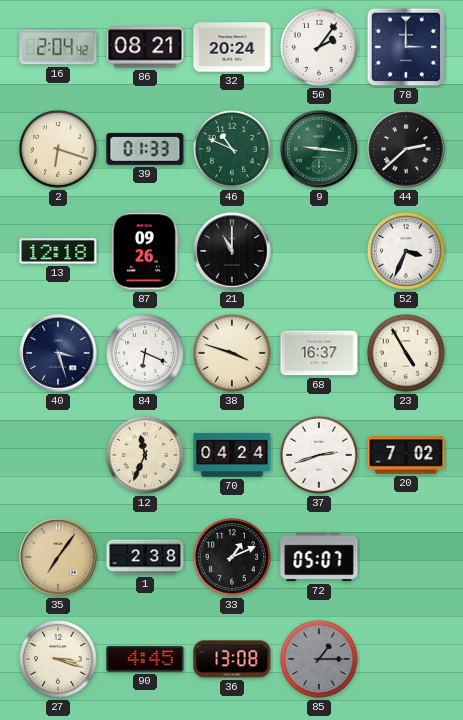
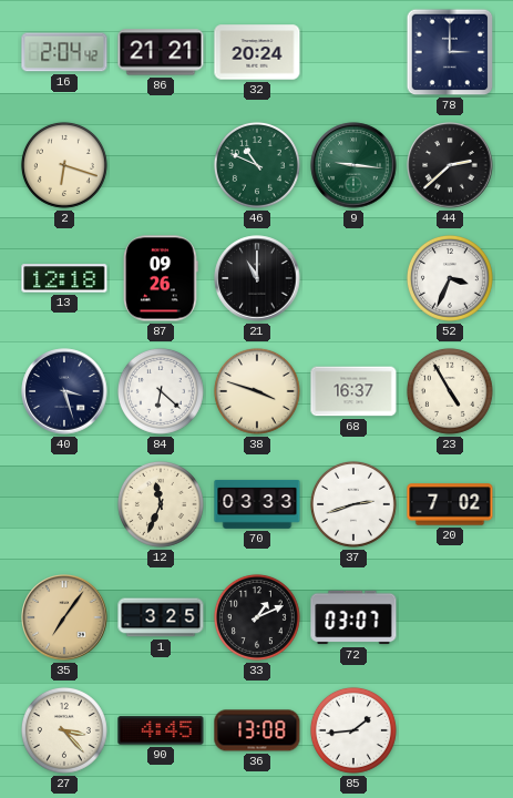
86: 08:21 -> 21:21 (161, 52)
50: 2:06 -> none (319, 47)
39: 01:33 -> none (145, 149)
84: 6:19 -> 6:22 (161, 391)
70: 04:24 -> 03:33 (257, 504)
1: 2:38 -> 3:25 (161, 617)
72: 05:07 -> 03:07 (353, 617)
27: 3:18 -> 3:23 (64, 730)
85: 1:15 -> 1:44 (353, 730)
85 dial: grey -> white (353, 730)
